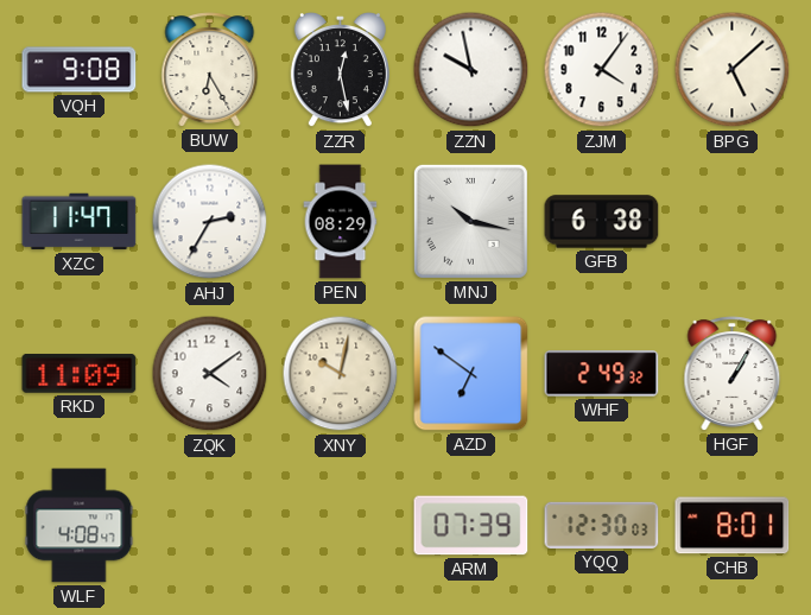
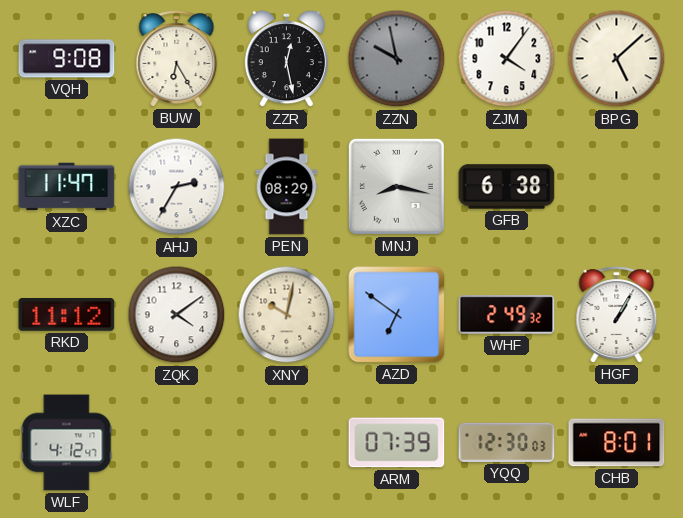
ZZN dial: white -> grey (397, 59)
MNJ: 10:17 -> 8:17 (396, 186)
RKD: 11:09 -> 11:12 (67, 315)
WLF: 4:08 -> 4:12 (67, 443)
